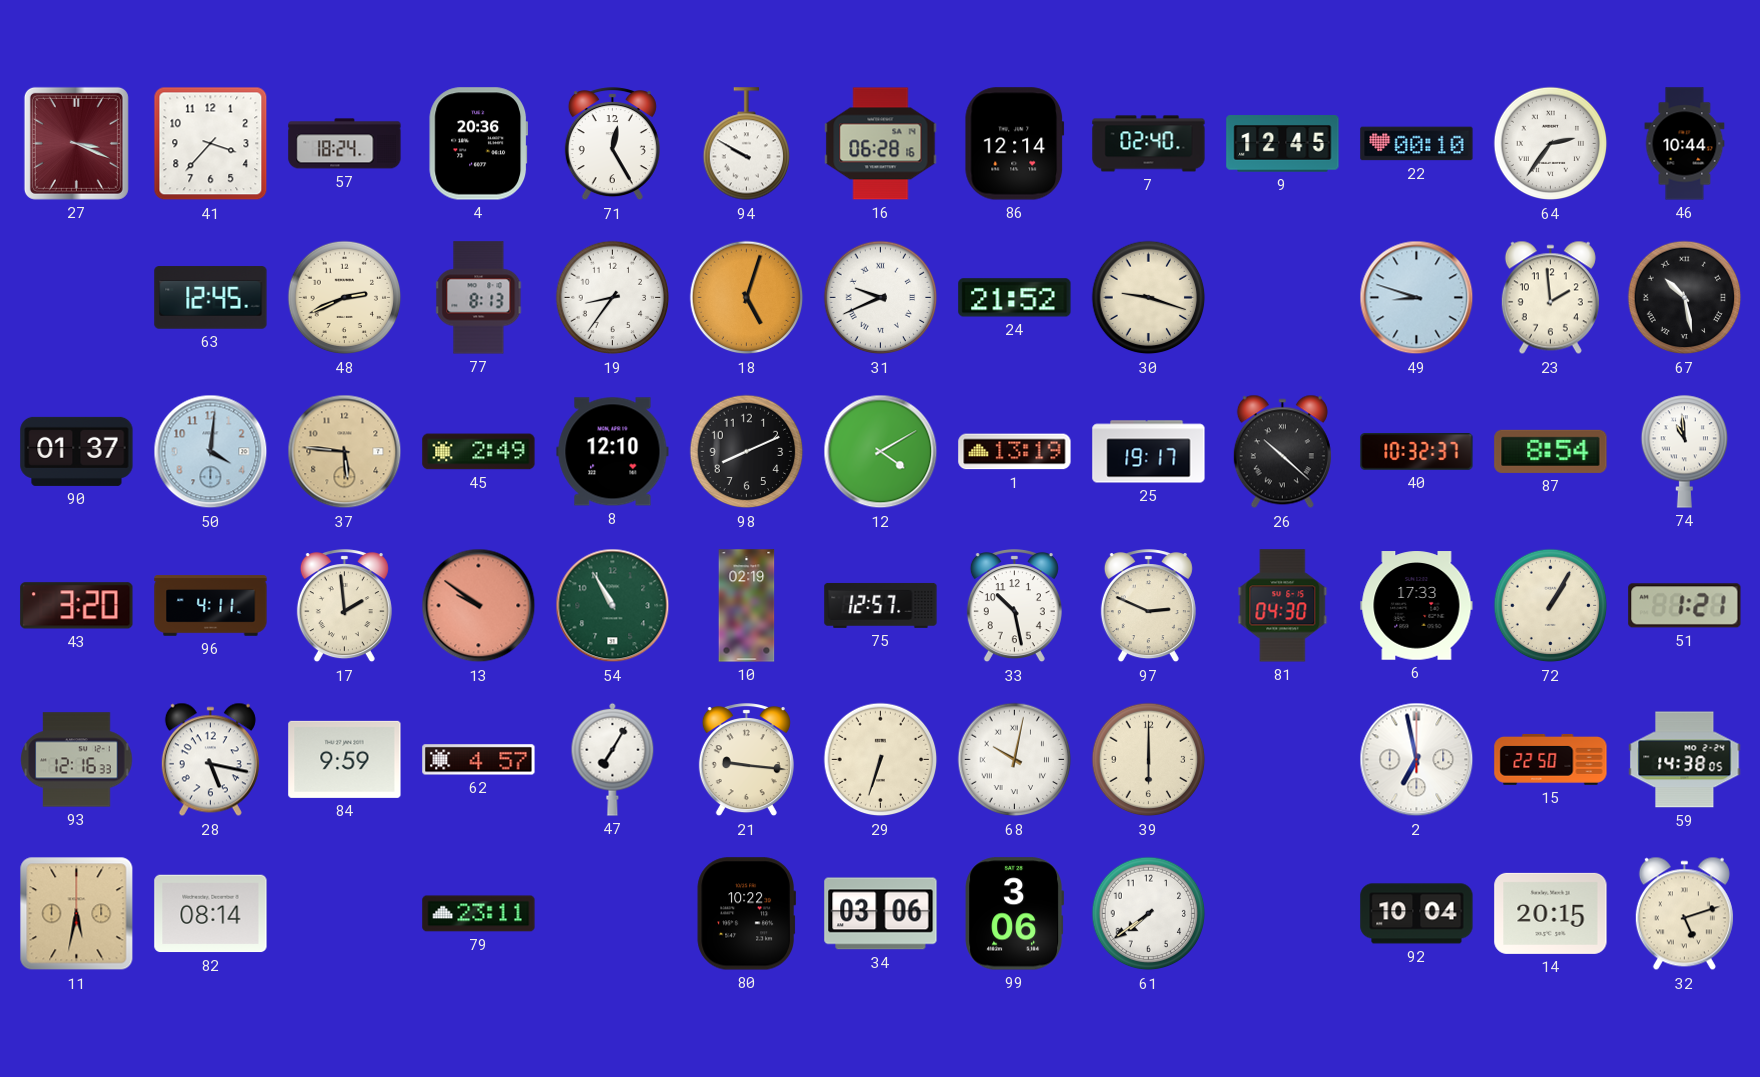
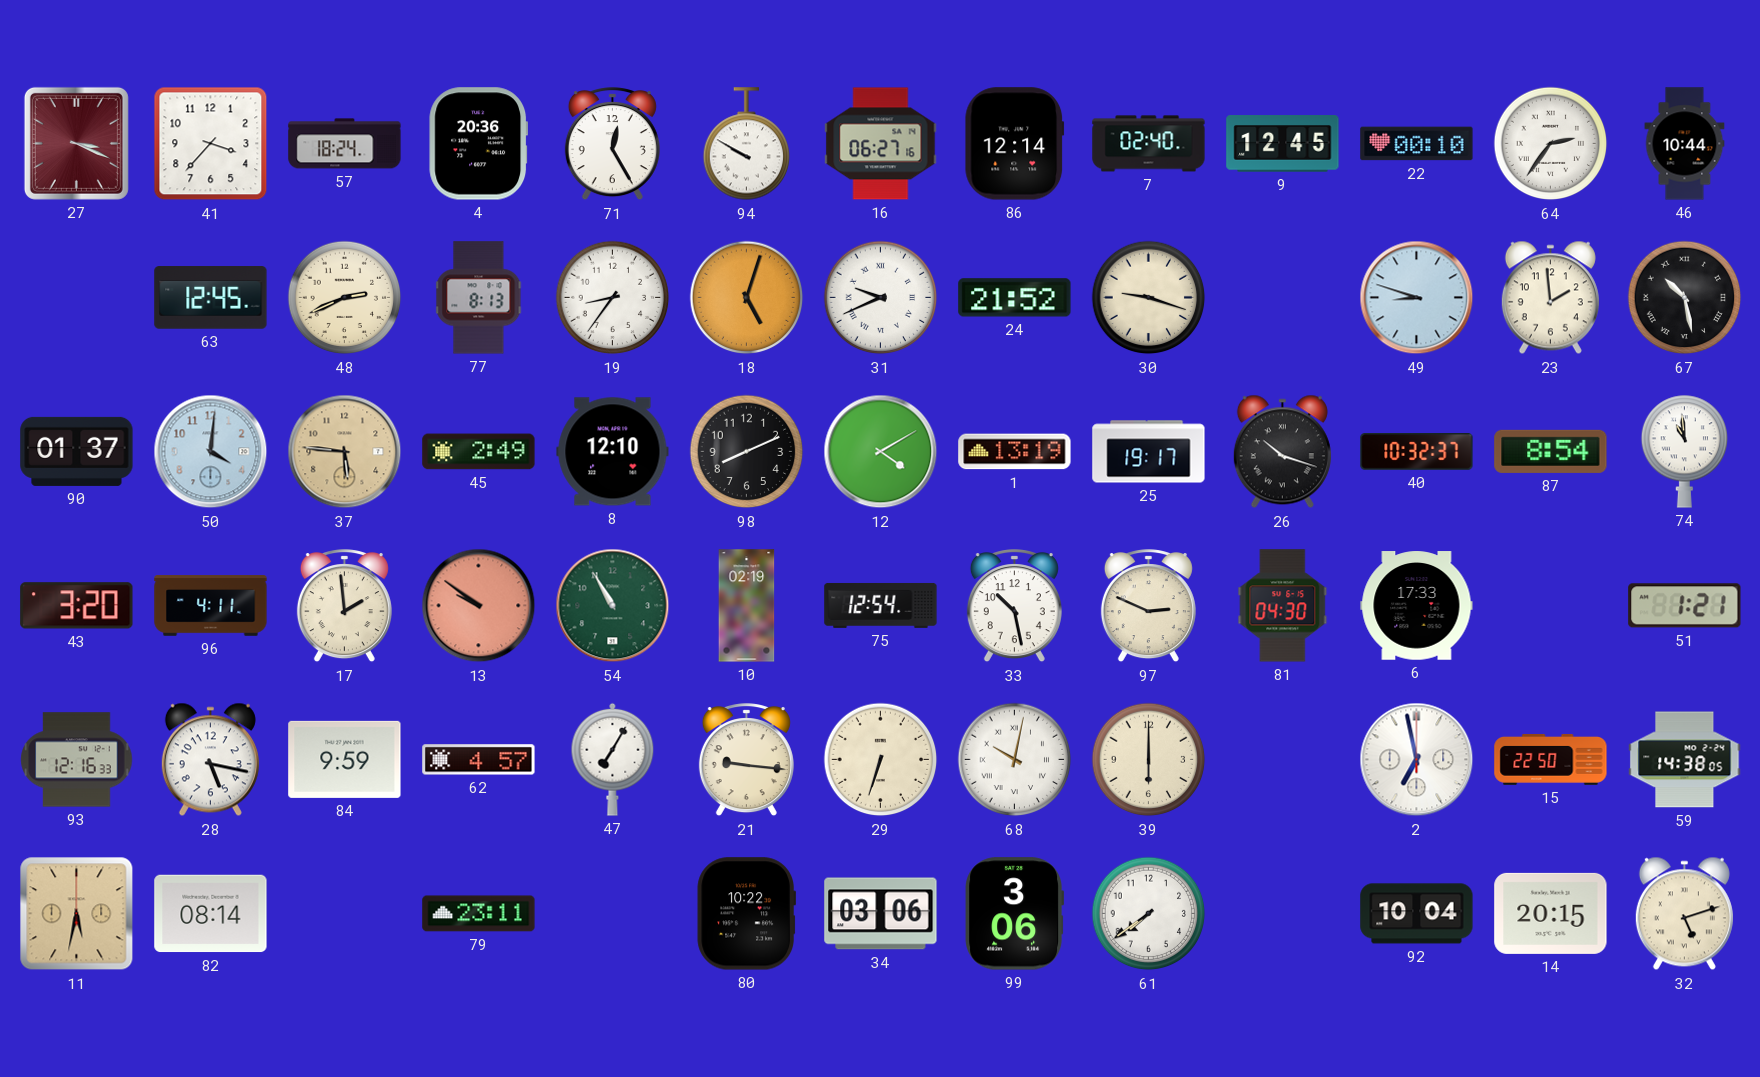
16: 06:28 -> 06:27 (881, 144)
26: 10:22 -> 10:18 (1282, 452)
75: 12:57 -> 12:54 (881, 605)
72: 1:05 -> none (1551, 606)
